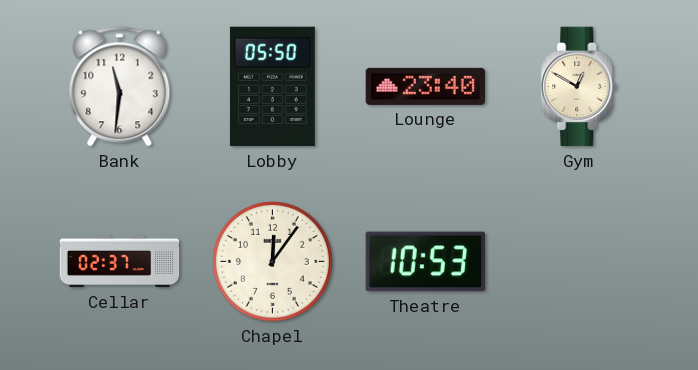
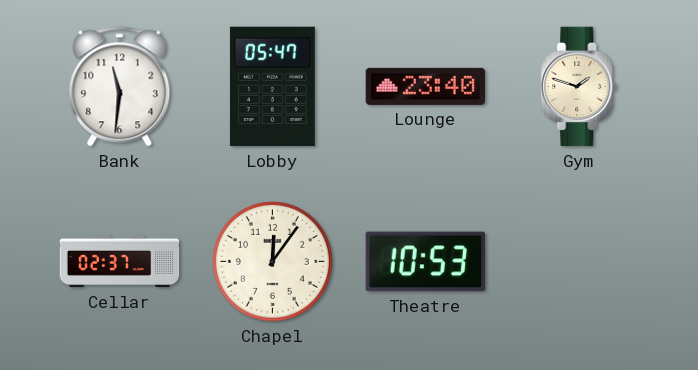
Lobby: 05:50 -> 05:47 (272, 87)
Gym: 12:50 -> 1:48 (579, 87)
